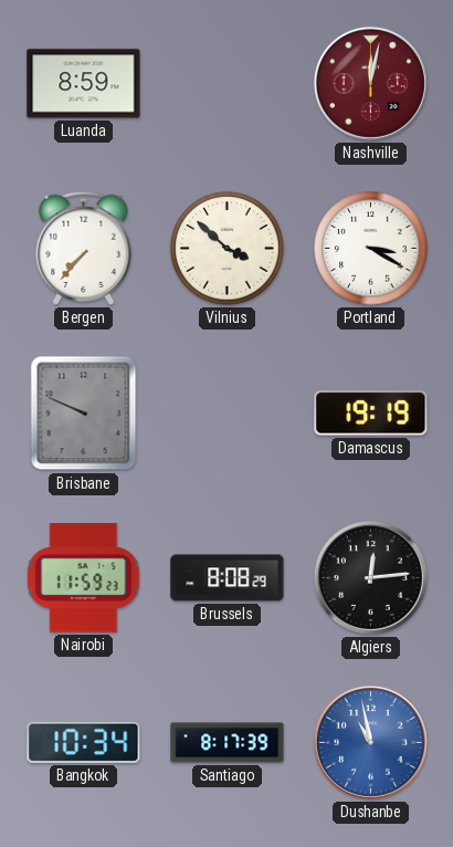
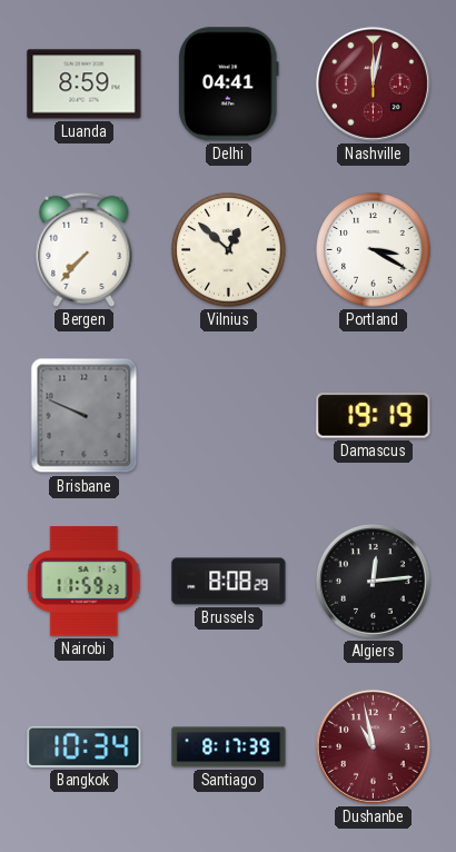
Delhi: none -> 04:41 (229, 85)
Vilnius: 3:52 -> 12:52 (229, 250)
Dushanbe dial: blue -> burgundy (373, 746)
